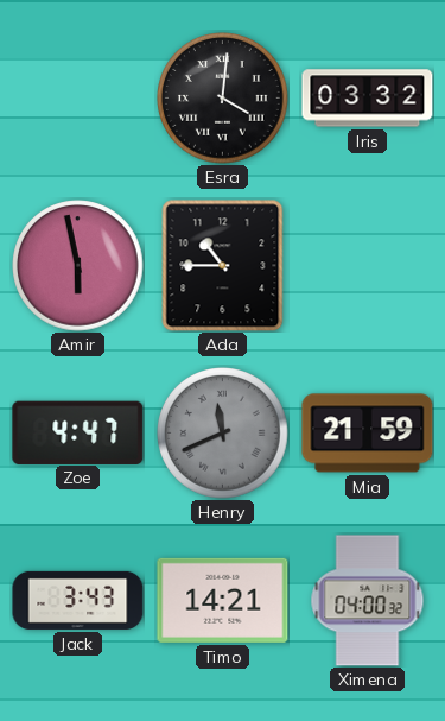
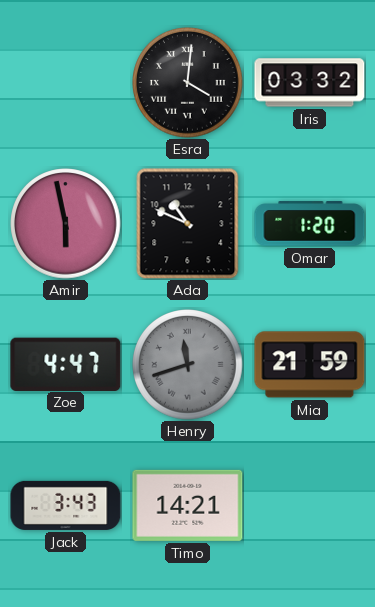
Ada: 10:45 -> 10:49 (188, 224)
Omar: none -> 1:20 (310, 224)
Henry: 11:41 -> 11:42 (188, 365)
Ximena: 04:00 -> none (368, 601)
